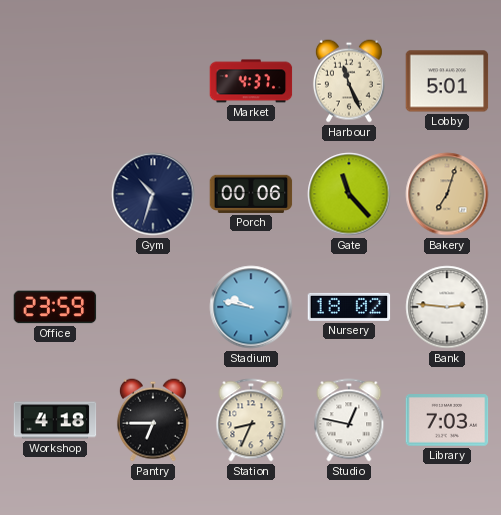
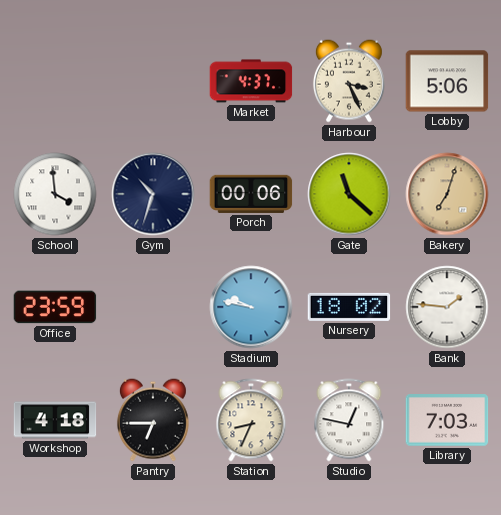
Harbour: 11:26 -> 3:26 (349, 81)
Lobby: 5:01 -> 5:06 (447, 81)
School: none -> 3:59 (55, 194)
Gate: 11:23 -> 11:22 (349, 194)
Bank: 2:46 -> 1:46 (447, 307)
